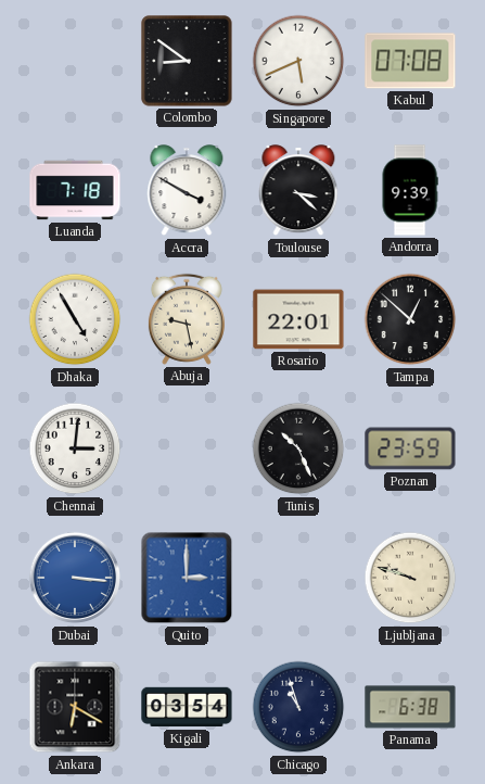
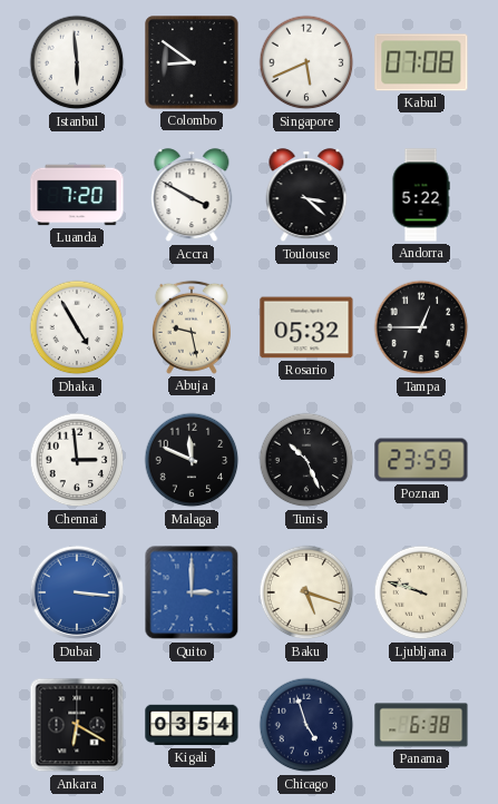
Istanbul: none -> 5:59 (77, 62)
Luanda: 7:18 -> 7:20 (77, 195)
Andorra: 9:39 -> 5:22 (421, 195)
Rosario: 22:01 -> 05:32 (306, 327)
Tampa: 12:52 -> 12:45 (421, 327)
Chennai: 3:01 -> 2:59 (77, 460)
Malaga: none -> 11:49 (192, 460)
Baku: none -> 5:18 (306, 592)
Chicago: 10:57 -> 4:57 (306, 725)
